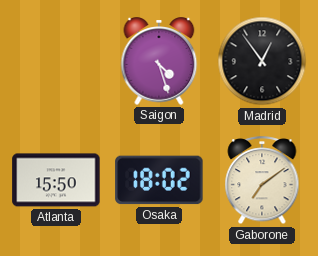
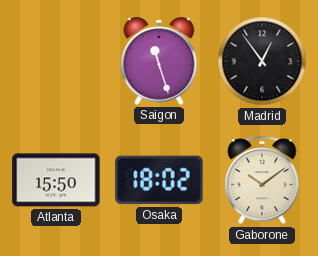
Saigon: 4:27 -> 11:27 (159, 61)
Gaborone: 7:09 -> 10:09 (262, 181)
